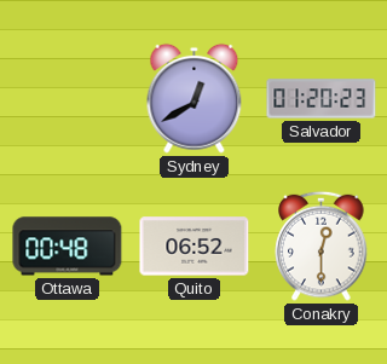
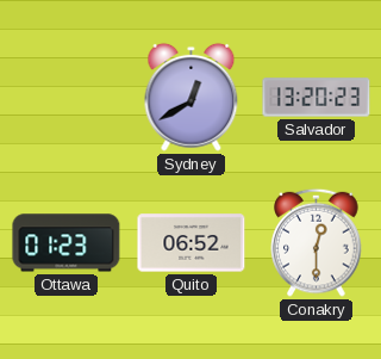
Salvador: 01:20 -> 13:20 (317, 98)
Ottawa: 00:48 -> 01:23 (67, 243)
